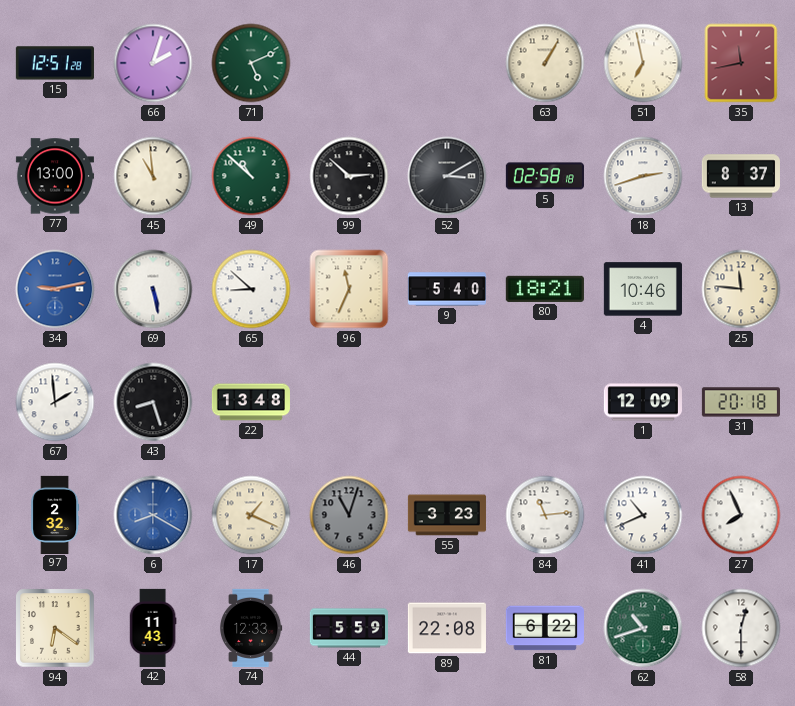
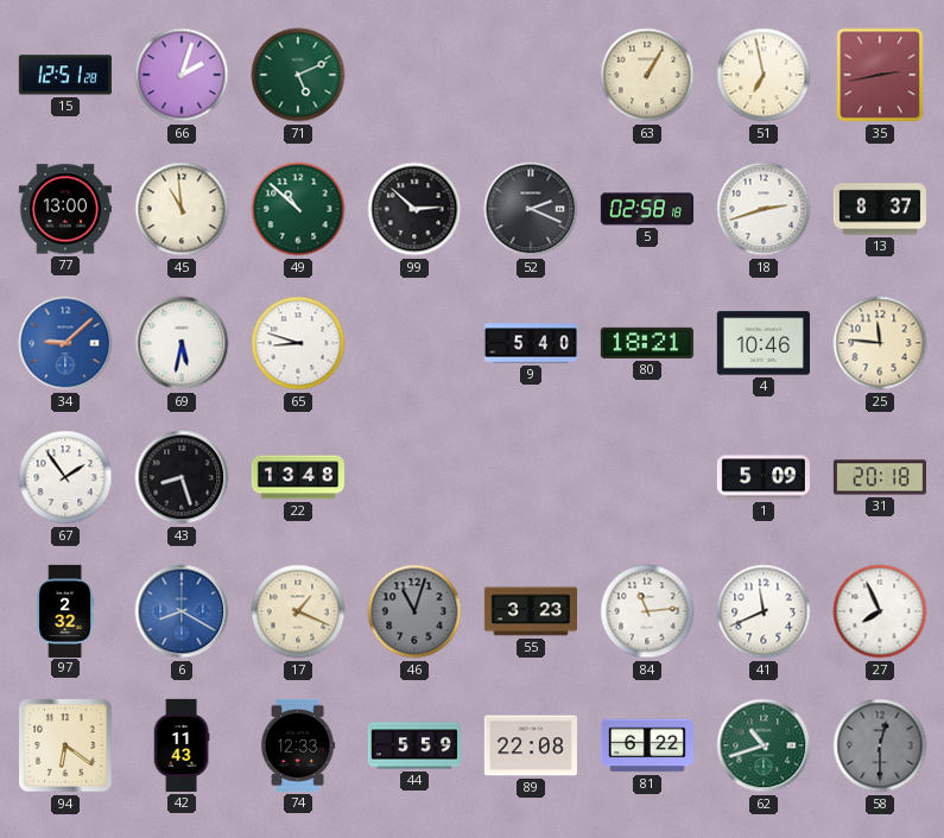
35: 11:43 -> 2:43 (880, 75)
52: 3:10 -> 2:19 (531, 209)
34: 9:13 -> 9:08 (65, 343)
69: 5:28 -> 5:32 (182, 343)
65: 8:52 -> 8:48 (298, 343)
96: 11:34 -> none (349, 289)
67: 1:59 -> 1:54 (65, 477)
1: 12:09 -> 5:09 (764, 477)
41: 10:41 -> 11:41 (764, 611)
58 dial: white -> grey (880, 745)
